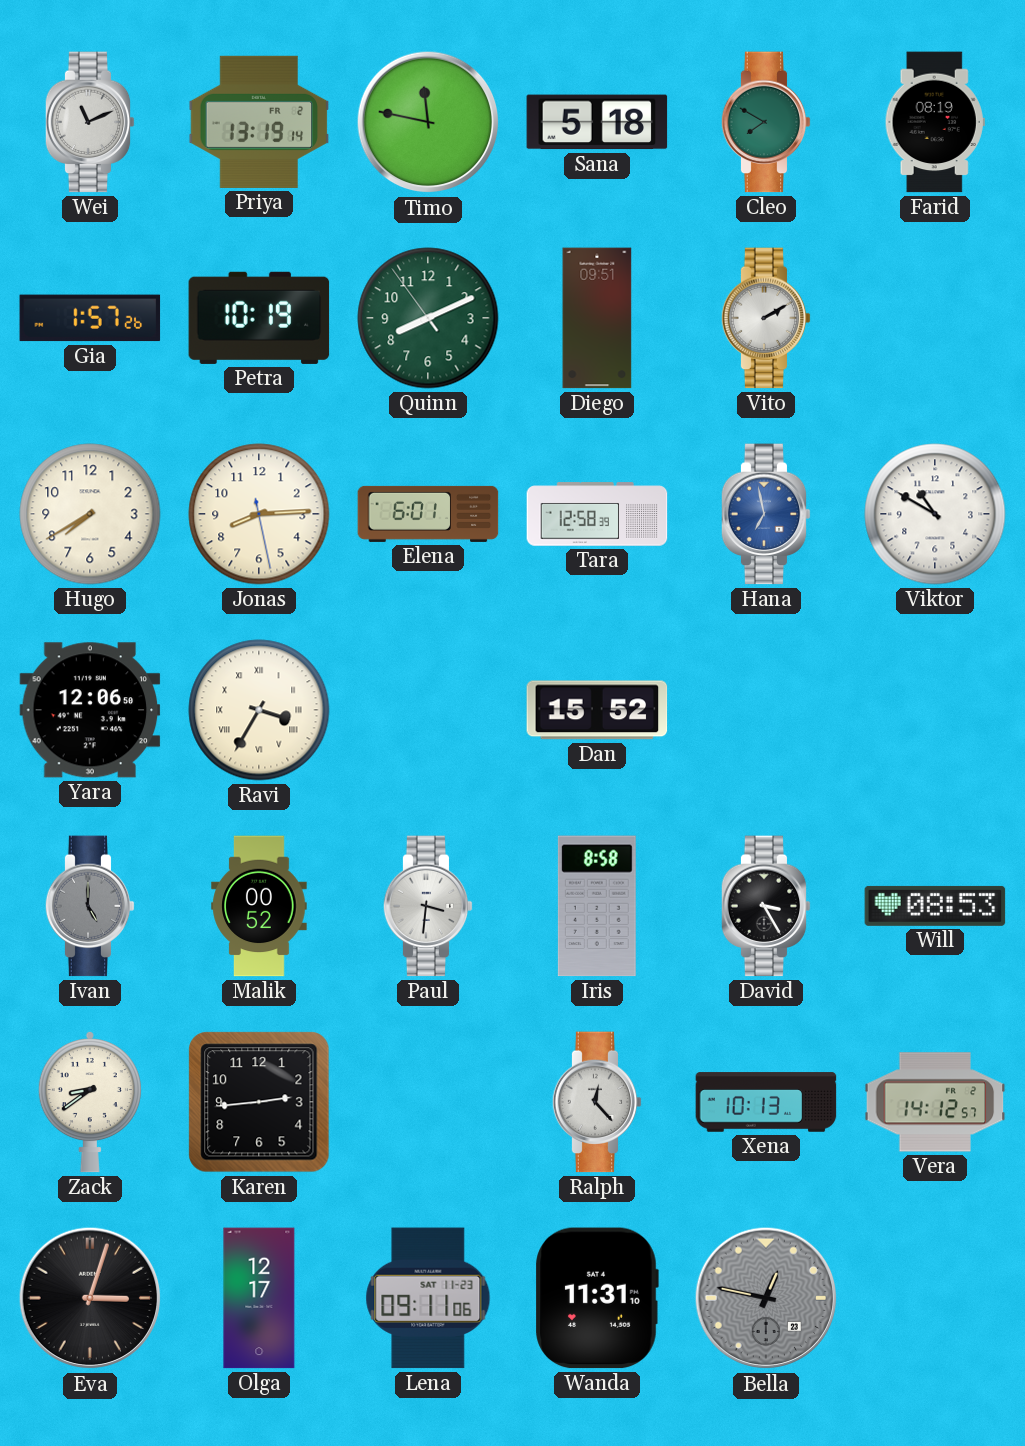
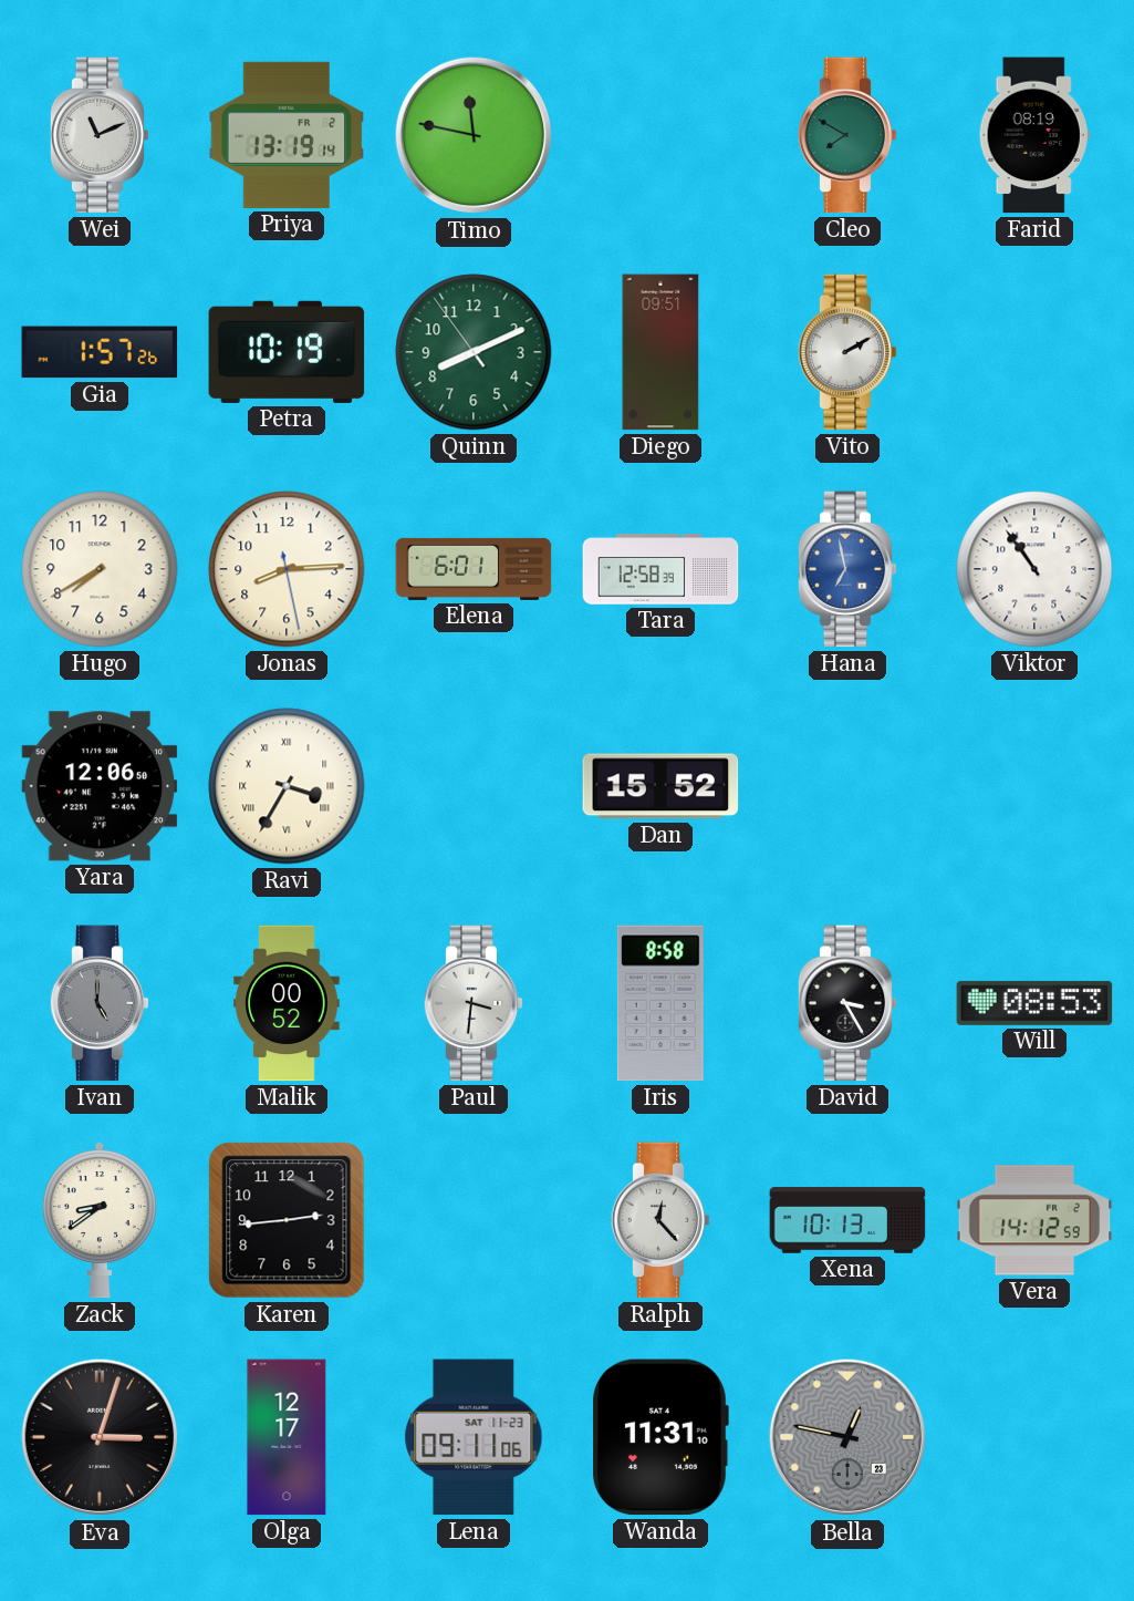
Sana: 5:18 -> none (597, 122)
Viktor: 10:50 -> 10:54 (1034, 569)
Vera: 14:12:57 -> 14:12:59 (1034, 1220)
